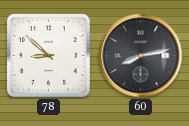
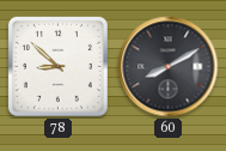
60: 8:13 -> 8:10 (169, 67)
